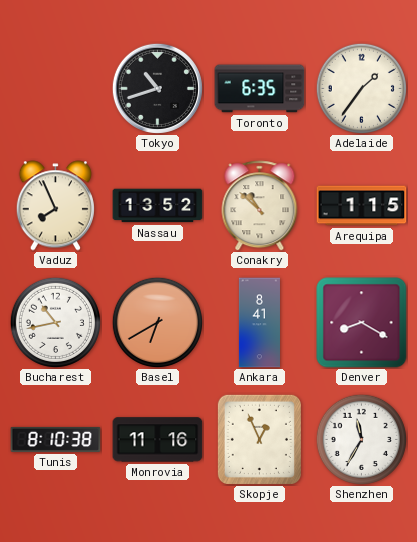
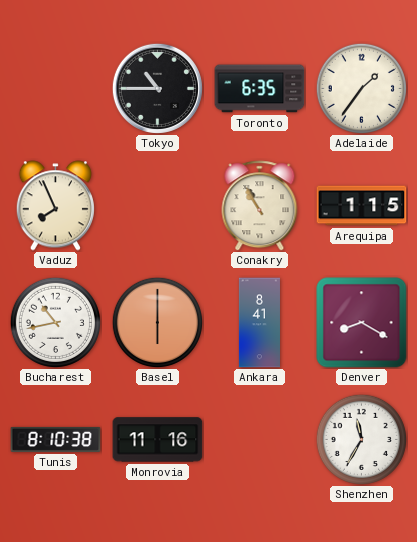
Tokyo: 10:42 -> 10:45 (157, 88)
Nassau: 13:52 -> none (158, 206)
Conakry: 10:52 -> 10:55 (260, 206)
Basel: 6:40 -> 6:00 (157, 322)
Skopje: 12:56 -> none (259, 439)
